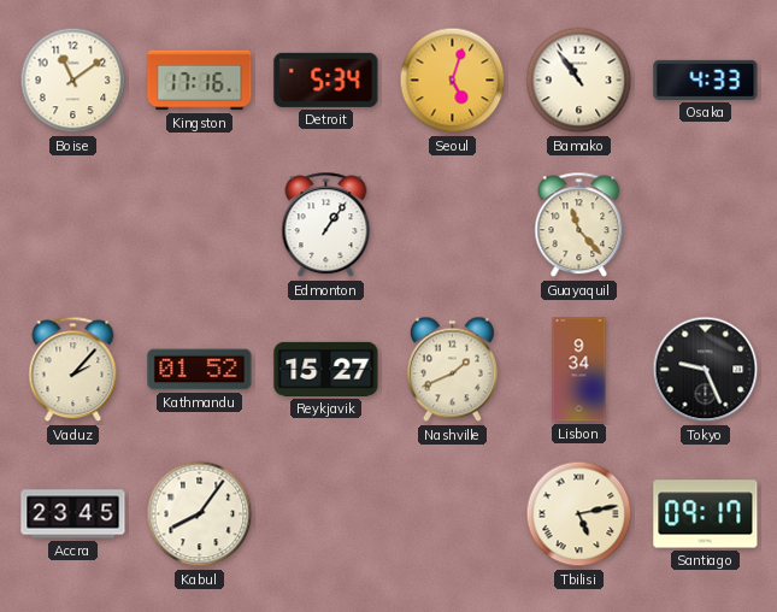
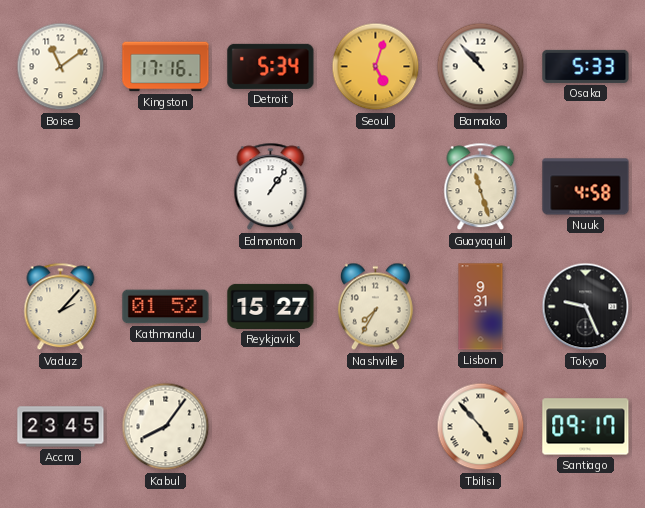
Bamako: 10:54 -> 10:53 (481, 67)
Osaka: 4:33 -> 5:33 (586, 66)
Guayaquil: 11:23 -> 11:27 (481, 187)
Nuuk: none -> 4:58 (586, 187)
Nashville: 1:41 -> 7:35 (375, 307)
Lisbon: 9:34 -> 9:31 (481, 307)
Tbilisi: 5:13 -> 4:53 (481, 427)
